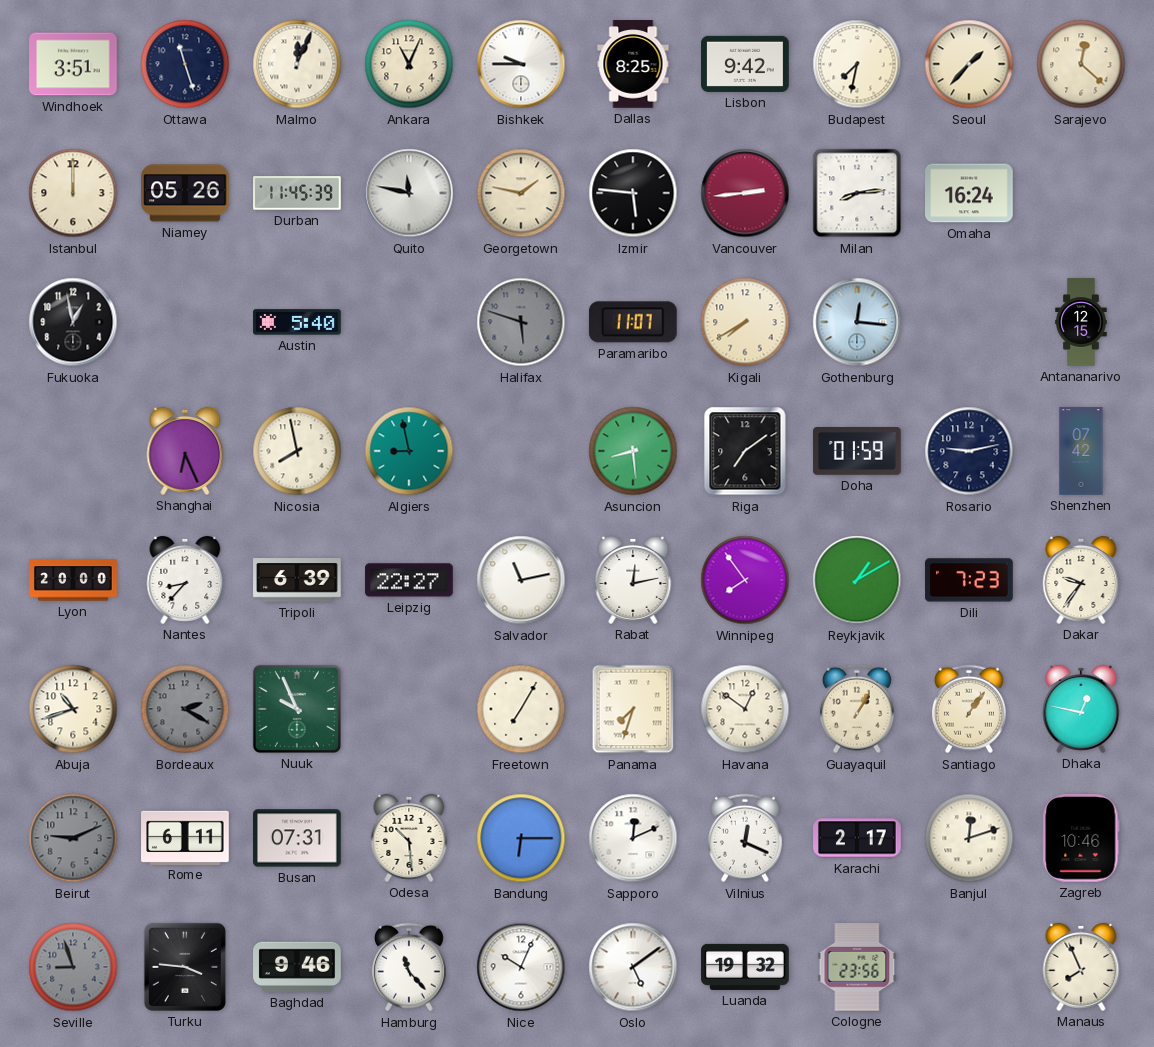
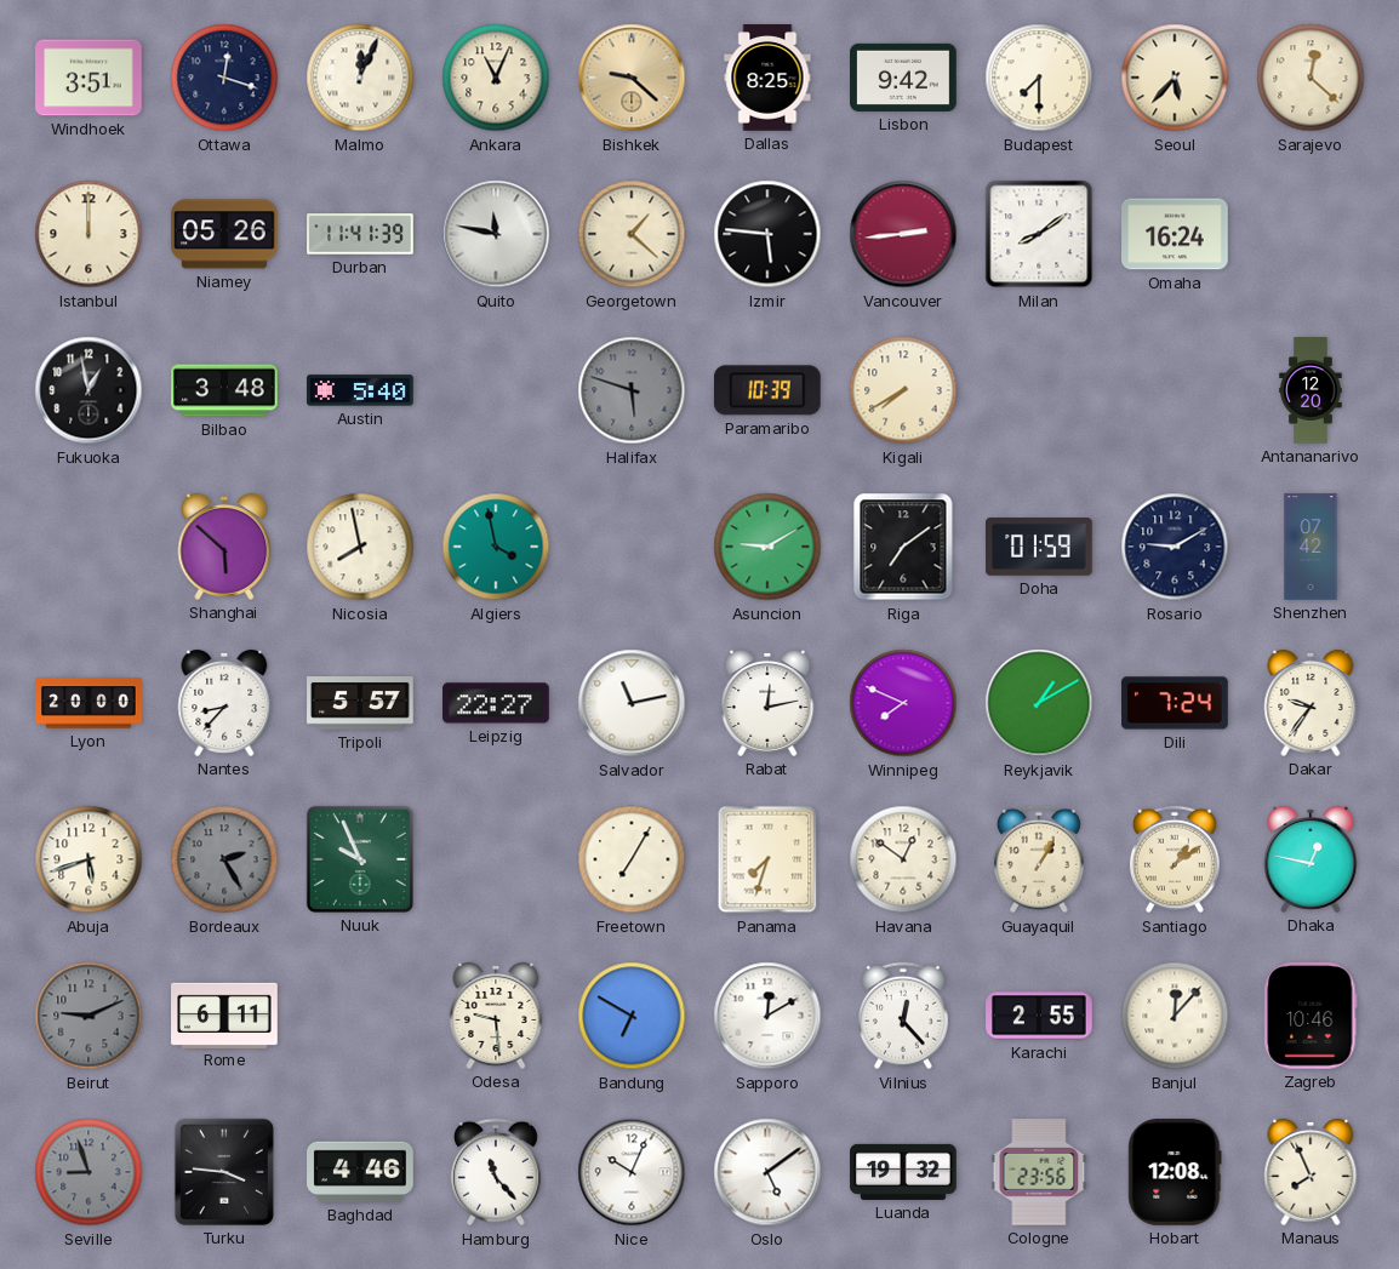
Ottawa: 11:27 -> 12:18 (224, 78)
Bishkek: 9:45 -> 9:22 (632, 78)
Bishkek dial: white -> champagne (632, 78)
Budapest: 7:32 -> 7:30 (1039, 78)
Seoul: 1:37 -> 5:37 (1175, 78)
Durban: 11:45 -> 11:41 (360, 234)
Georgetown: 1:47 -> 1:22 (632, 234)
Milan: 8:14 -> 8:09 (1039, 234)
Bilbao: none -> 3:48 (224, 390)
Paramaribo: 11:07 -> 10:39 (767, 390)
Gothenburg: 12:16 -> none (857, 322)
Antananarivo: 12:15 -> 12:20 (1311, 390)
Shanghai: 6:26 -> 5:52 (224, 547)
Algiers: 8:58 -> 3:58 (496, 547)
Asuncion: 8:29 -> 9:10 (767, 547)
Rosario: 9:13 -> 9:10 (1175, 547)
Tripoli: 6:39 -> 5:57 (360, 703)
Winnipeg: 7:54 -> 7:49 (903, 703)
Dili: 7:23 -> 7:24 (1175, 703)
Abuja: 10:42 -> 5:42 (88, 859)
Bordeaux: 2:20 -> 2:25 (224, 859)
Santiago: 1:06 -> 1:09 (1175, 859)
Busan: 07:31 -> none (297, 838)
Odesa: 10:29 -> 9:29 (496, 1016)
Bandung: 6:15 -> 6:50 (632, 1016)
Sapporo: 12:11 -> 12:10 (767, 1016)
Vilnius: 12:19 -> 12:23 (903, 1016)
Karachi: 2:17 -> 2:55 (1039, 1016)
Banjul: 12:12 -> 12:07 (1175, 1016)
Baghdad: 9:46 -> 4:46 (360, 1172)
Hobart: none -> 12:08 (1175, 1172)
